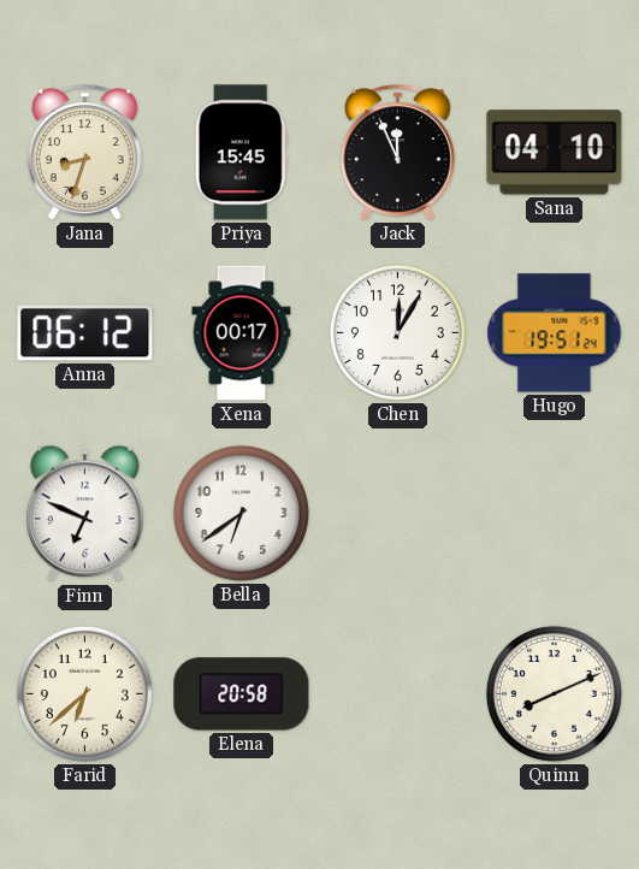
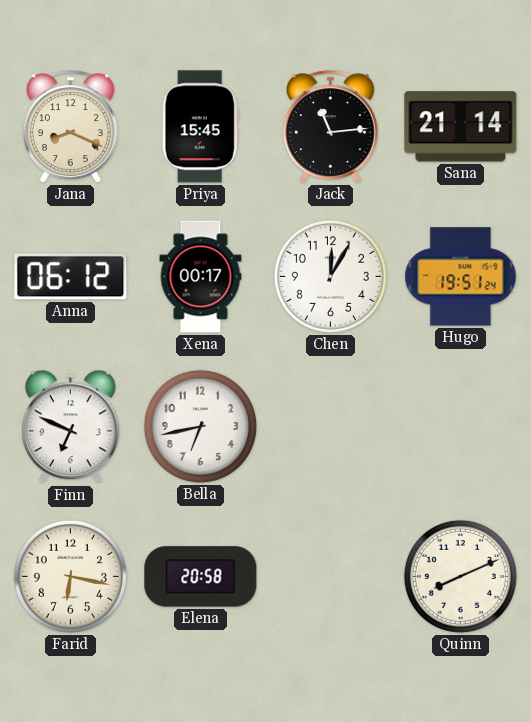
Jana: 8:33 -> 8:19 (70, 127)
Jack: 11:56 -> 11:14 (330, 127)
Sana: 04:10 -> 21:14 (461, 127)
Bella: 6:39 -> 6:43 (200, 426)
Farid: 6:38 -> 6:17 (70, 576)
